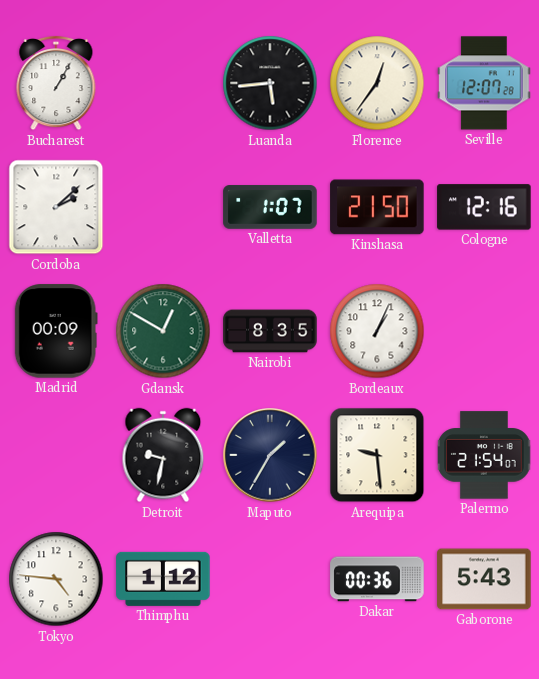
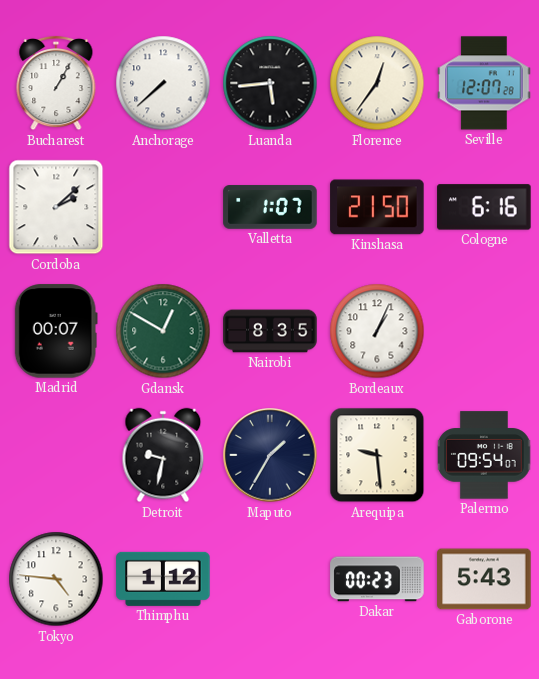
Anchorage: none -> 7:38 (163, 83)
Cologne: 12:16 -> 6:16 (484, 207)
Madrid: 00:09 -> 00:07 (56, 331)
Palermo: 21:54 -> 09:54 (484, 455)
Dakar: 00:36 -> 00:23 (377, 579)
